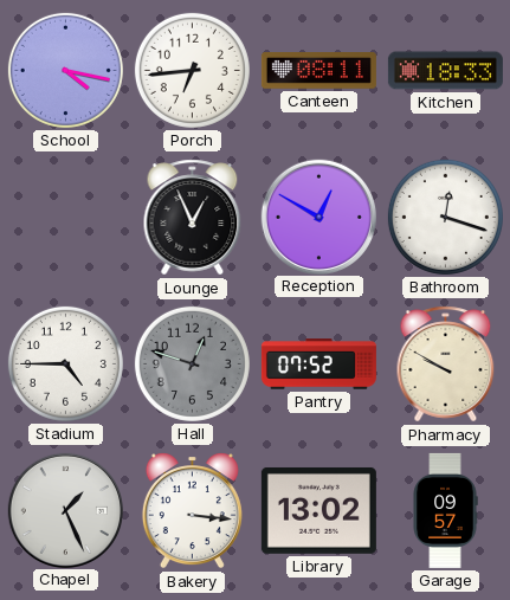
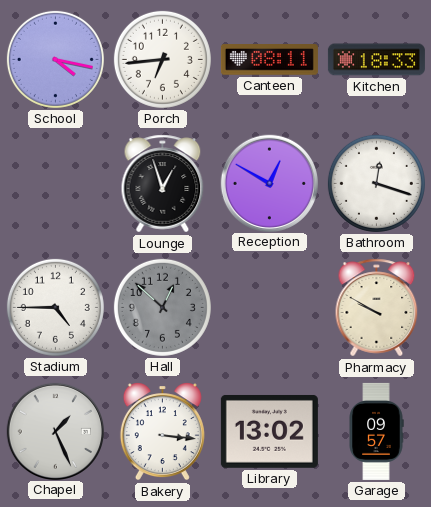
Lounge: 12:56 -> 12:57 (163, 184)
Hall: 12:48 -> 12:52 (162, 307)
Pantry: 07:52 -> none (318, 364)
